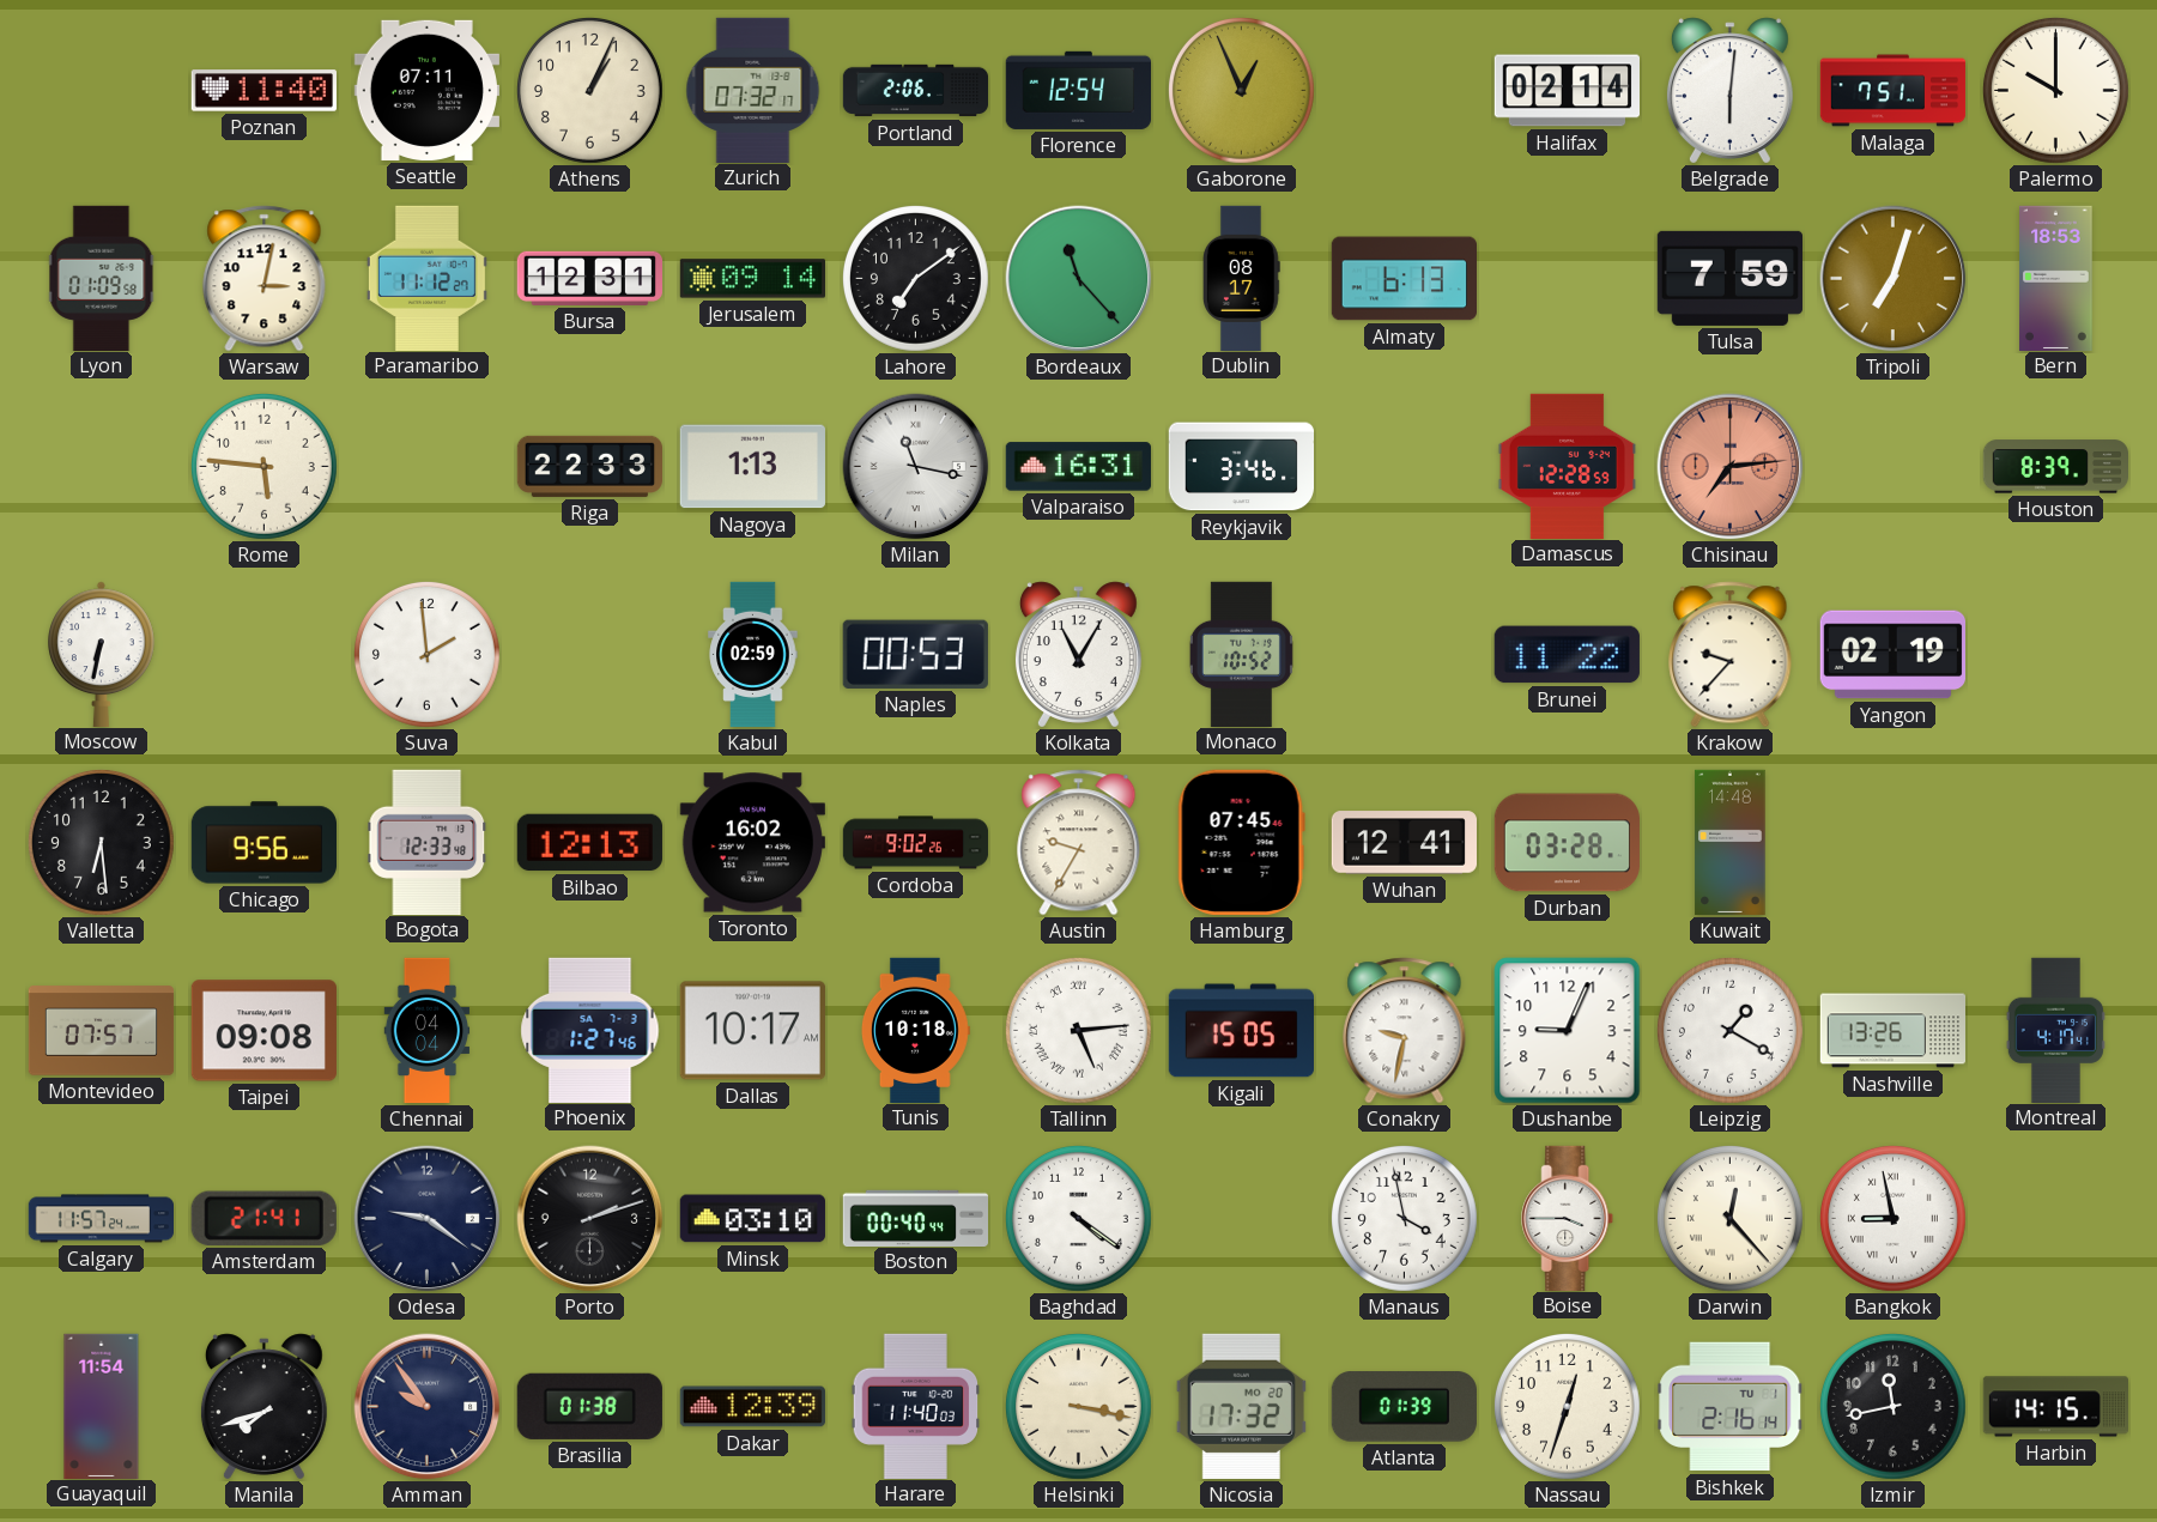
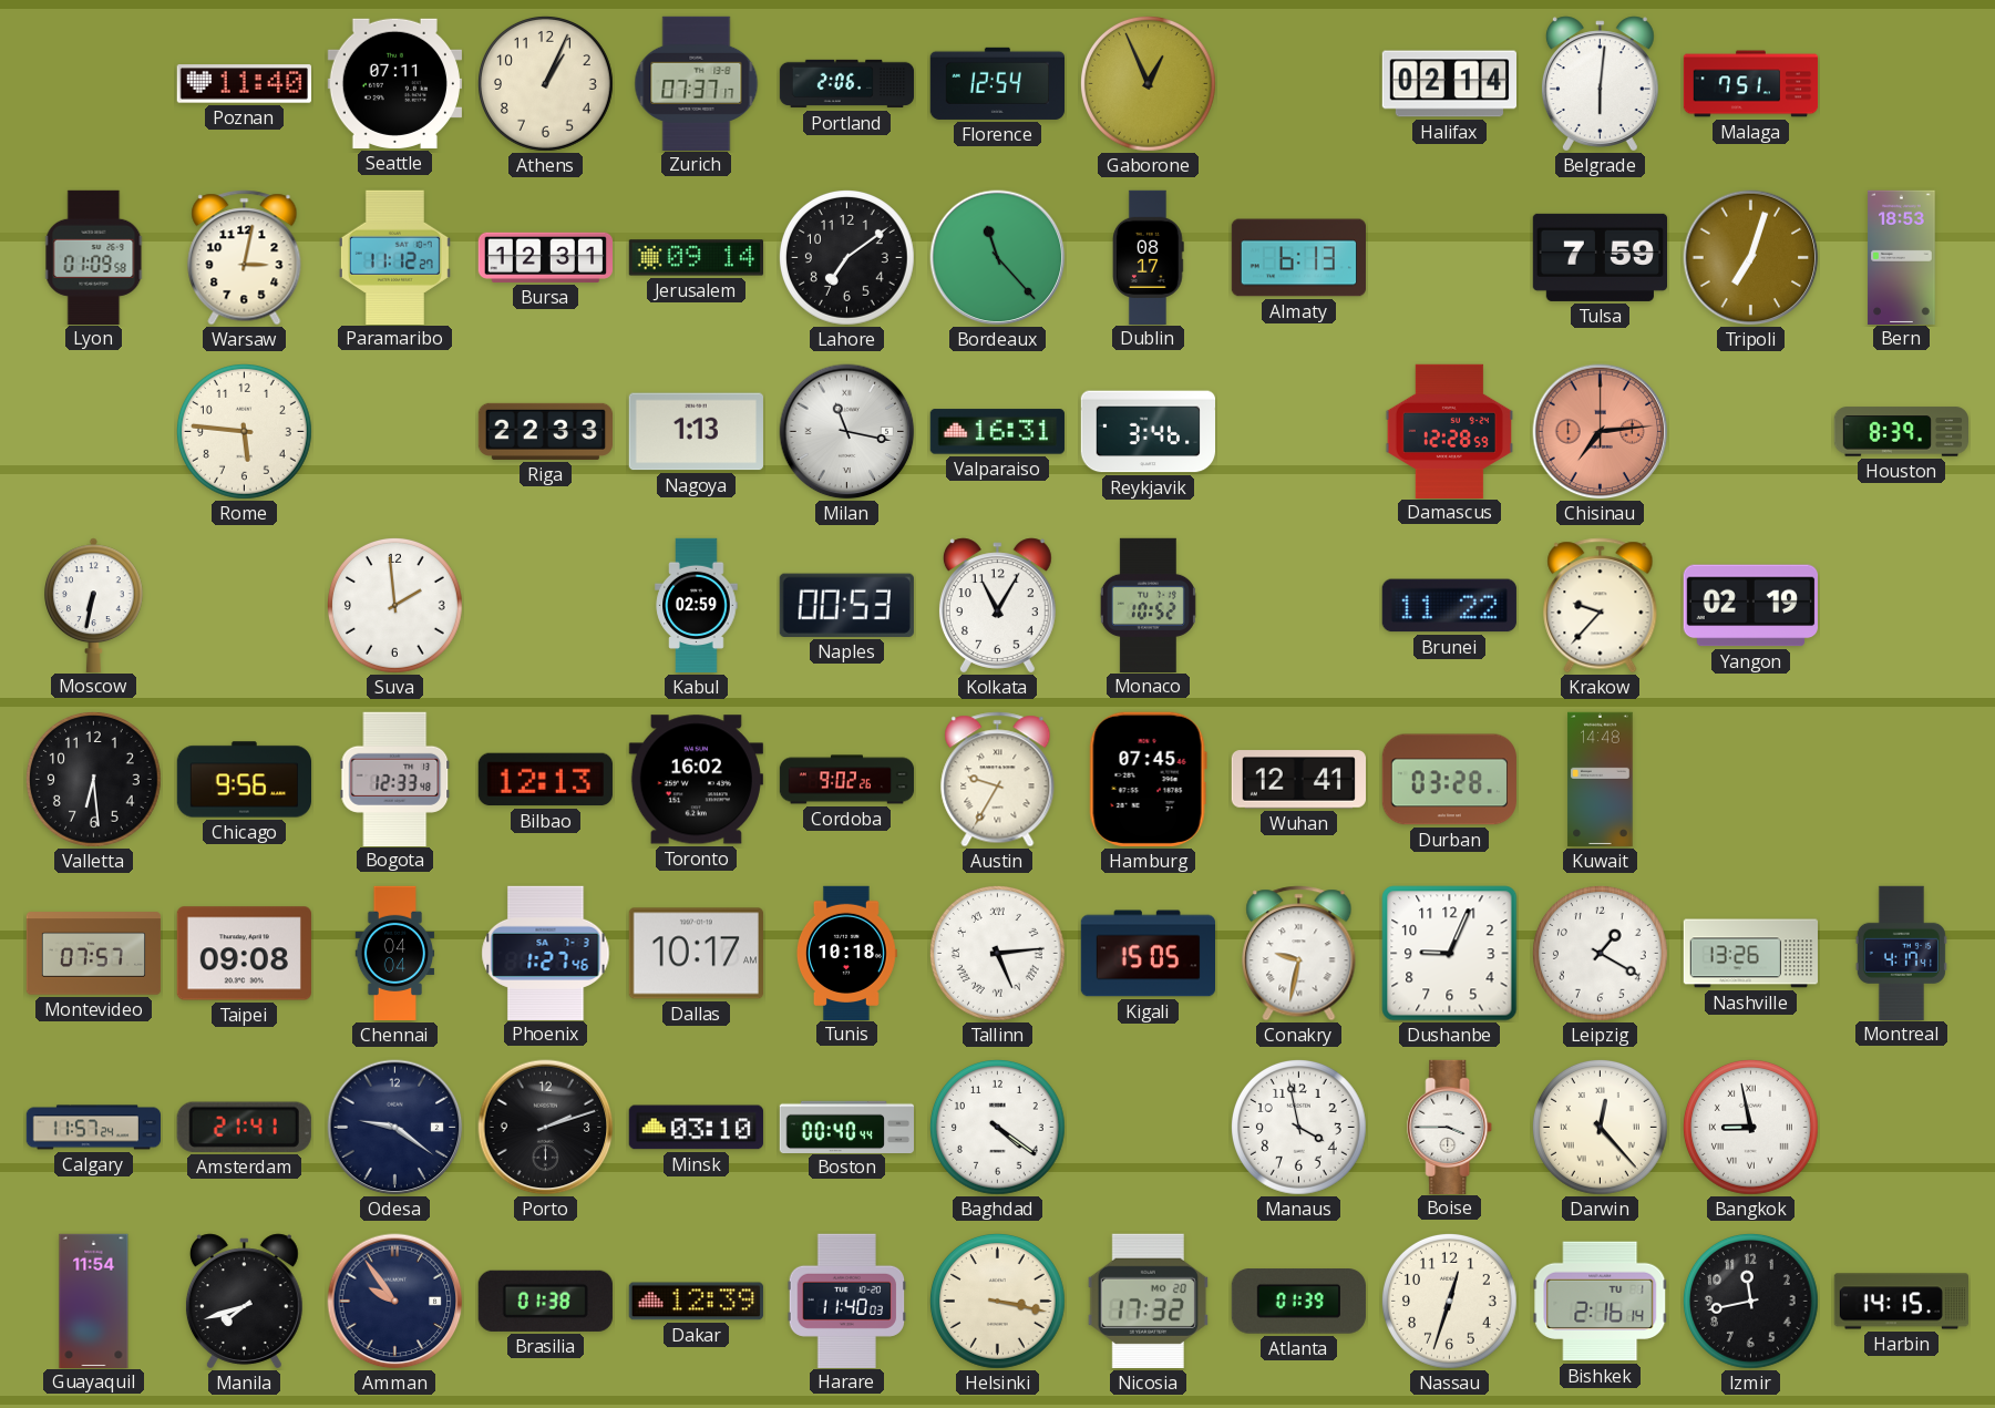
Zurich: 07:32 -> 07:37 (697, 83)
Palermo: 10:00 -> none (2056, 91)
